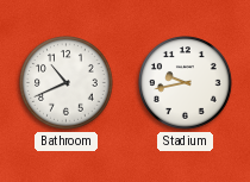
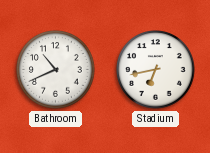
Stadium: 9:43 -> 6:43 (156, 70)
